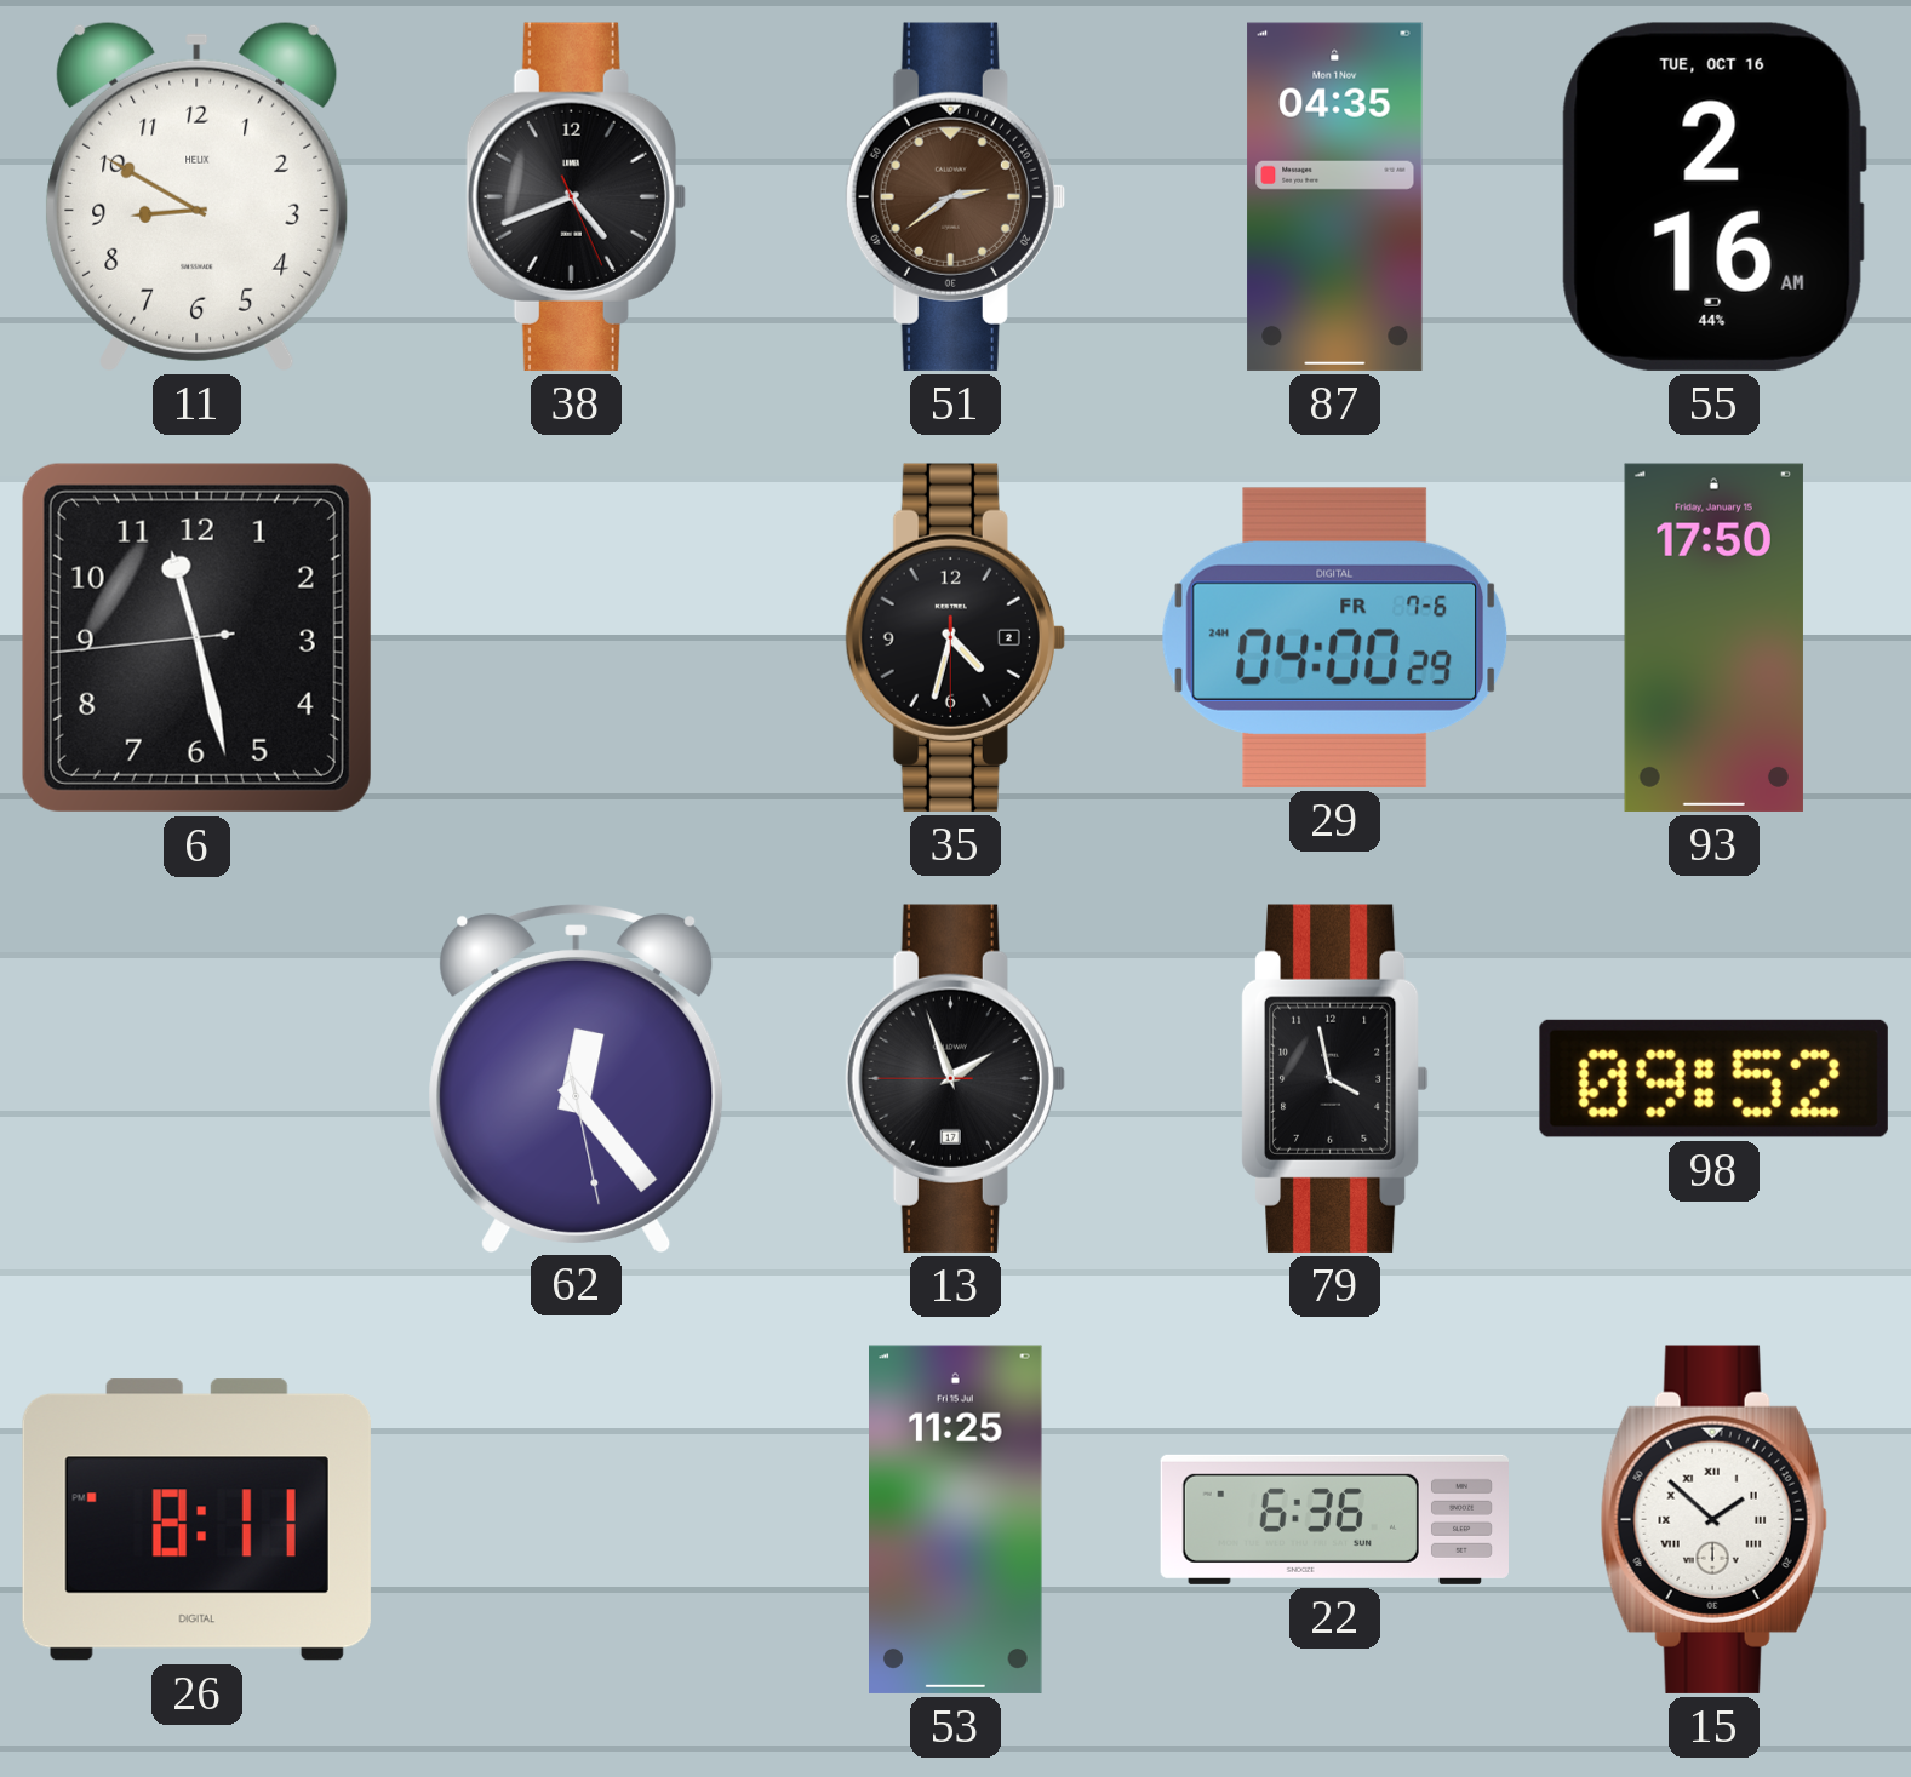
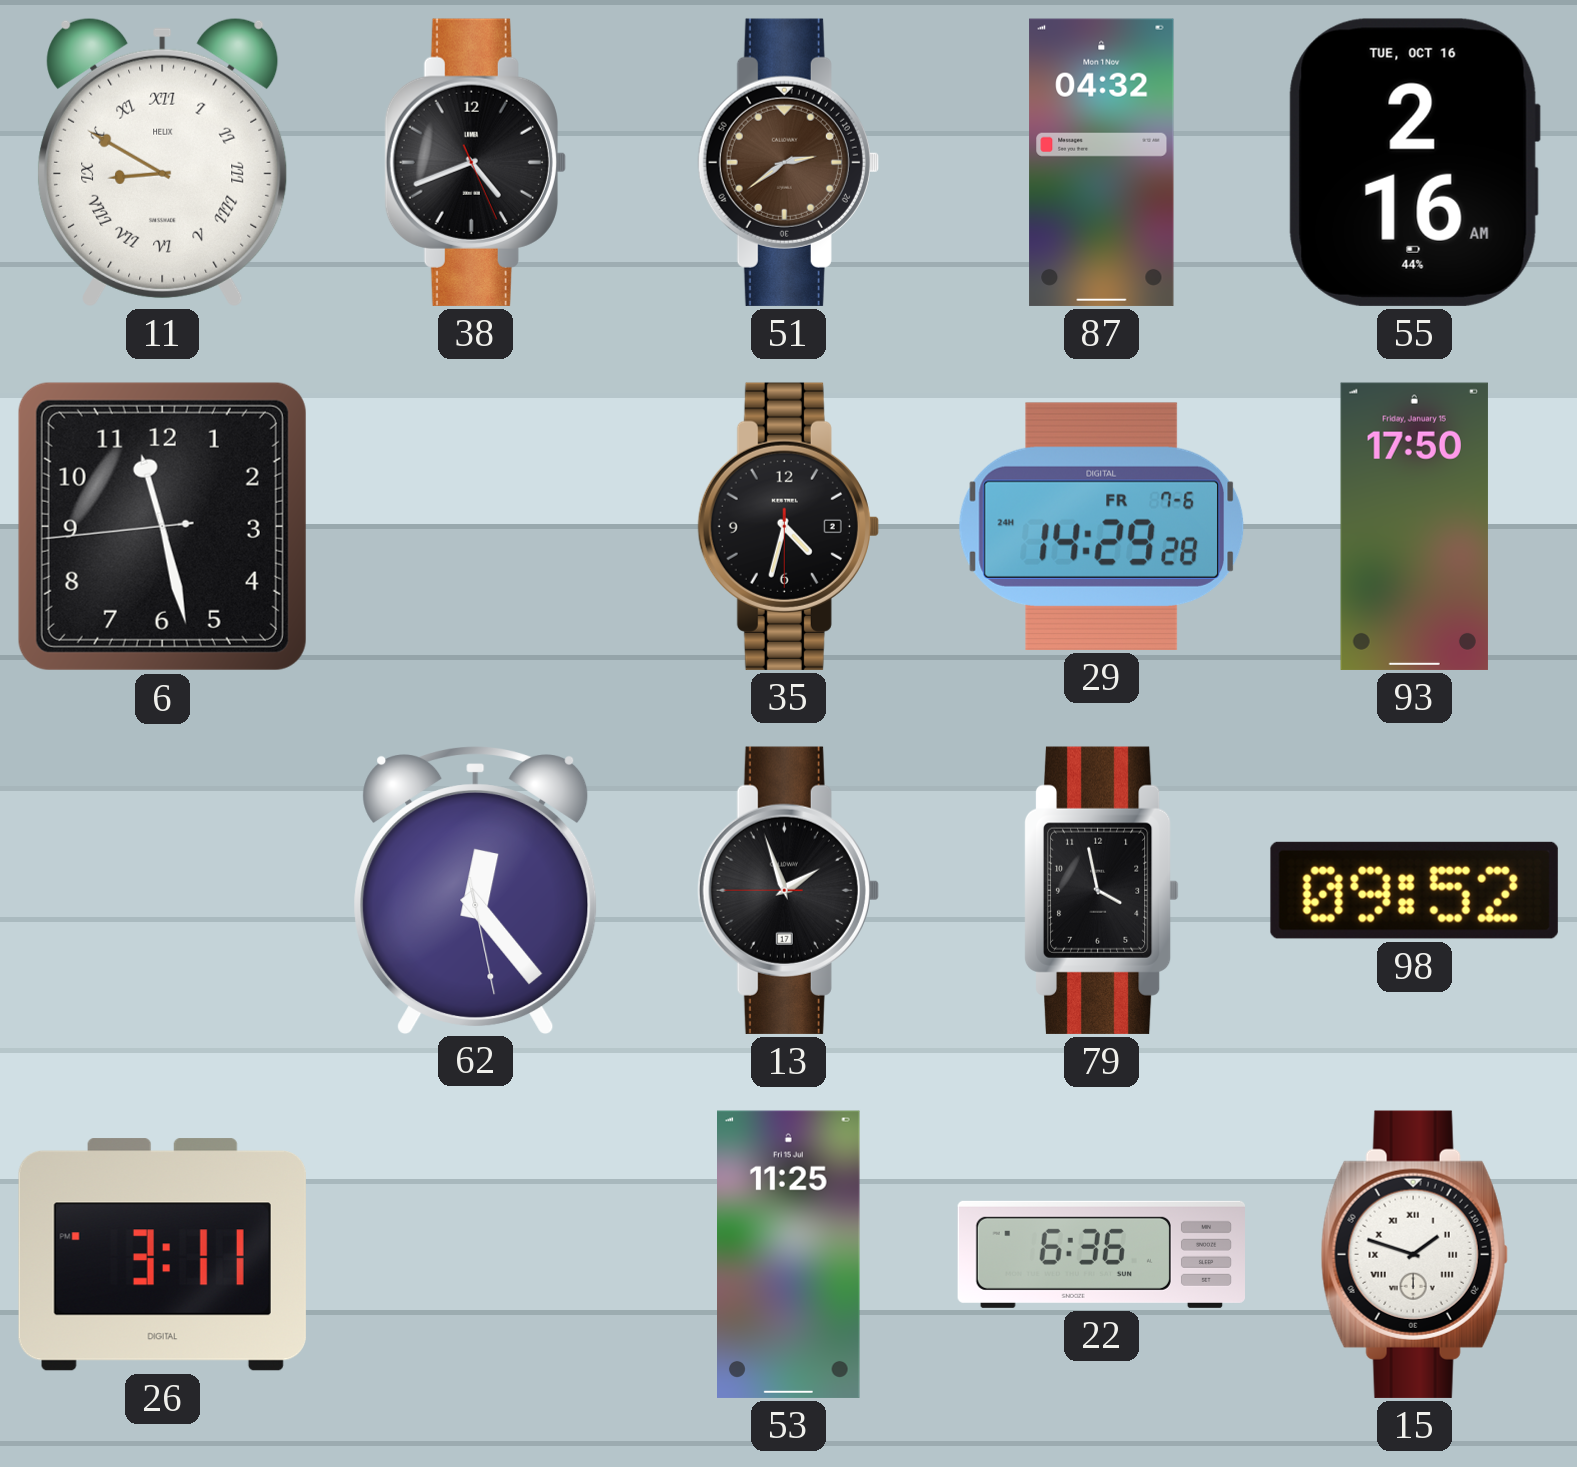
11 numerals: Arabic -> Roman (163, 162)
87: 04:35 -> 04:32 (1102, 162)
29: 04:00 -> 14:29 (1102, 526)
26: 8:11 -> 3:11 (162, 1255)
15: 1:52 -> 1:48 (1414, 1254)
